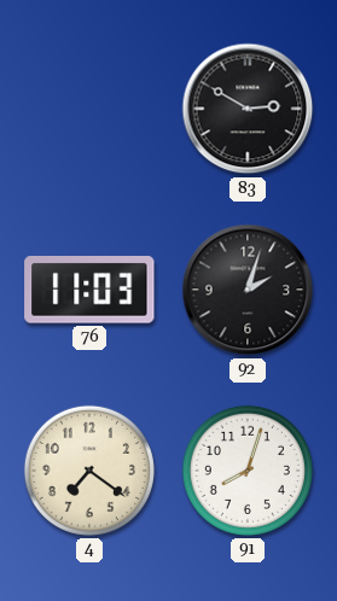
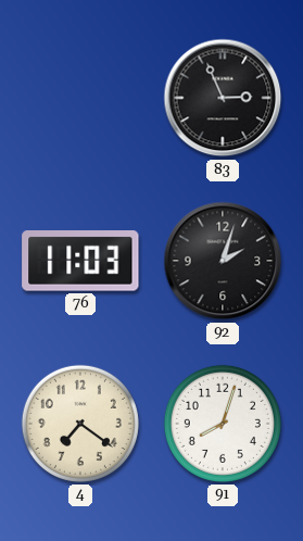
83: 2:50 -> 2:56 (223, 98)
